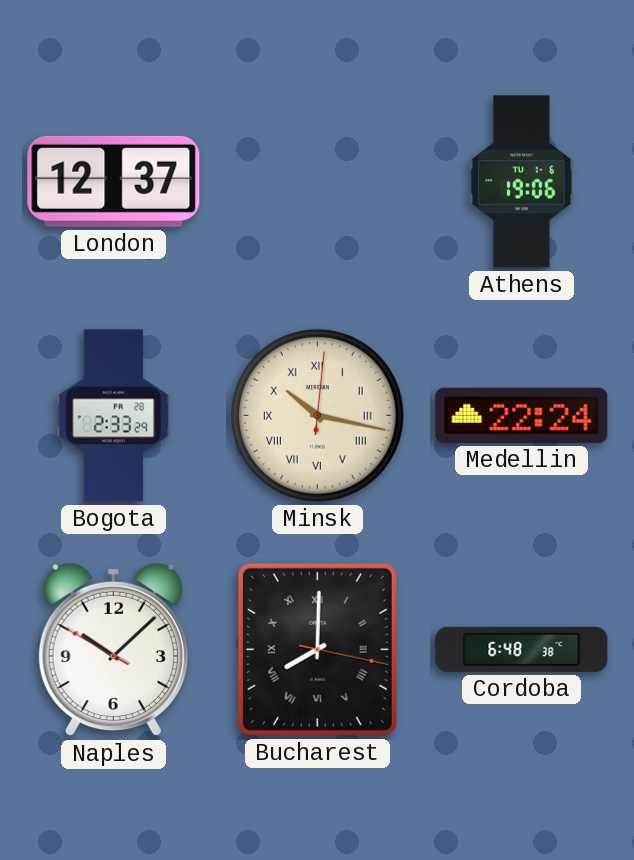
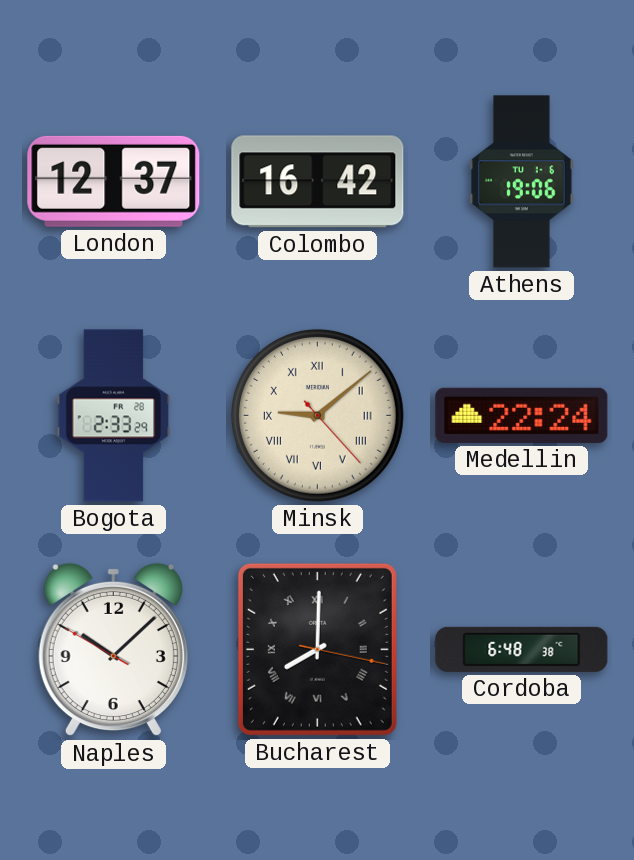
Colombo: none -> 16:42 (318, 182)
Minsk: 10:17 -> 9:08 (317, 415)
